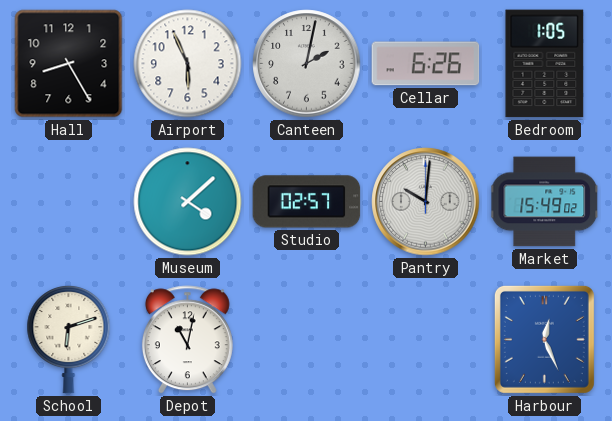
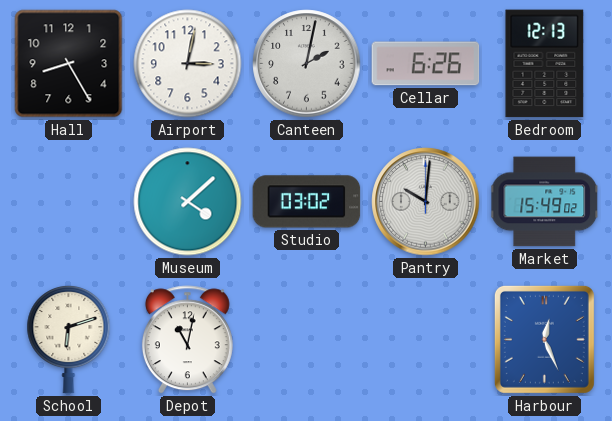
Airport: 5:56 -> 3:02 (188, 64)
Bedroom: 1:05 -> 12:13 (545, 64)
Studio: 02:57 -> 03:02 (307, 202)
